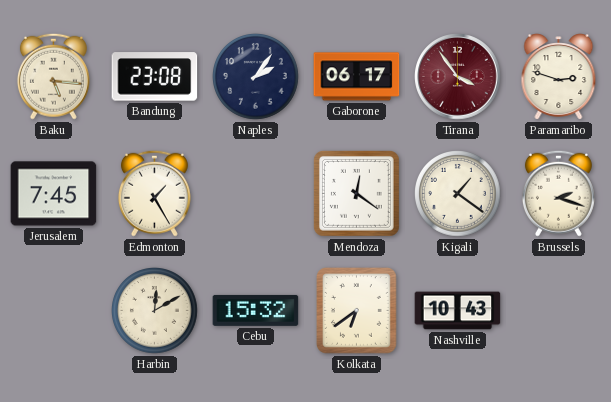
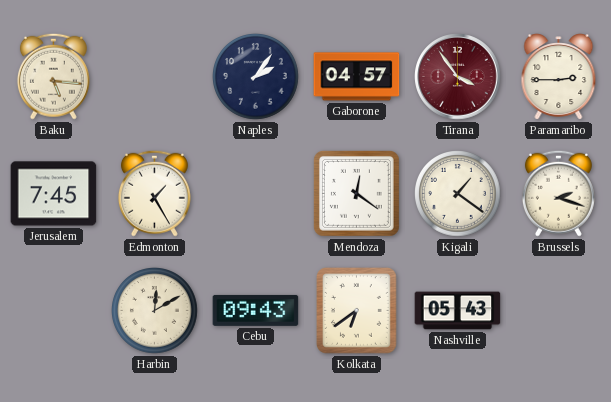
Bandung: 23:08 -> none (155, 77)
Gaborone: 06:17 -> 04:57 (357, 77)
Paramaribo: 2:48 -> 2:45 (559, 77)
Cebu: 15:32 -> 09:43 (256, 310)
Nashville: 10:43 -> 05:43 (458, 311)
